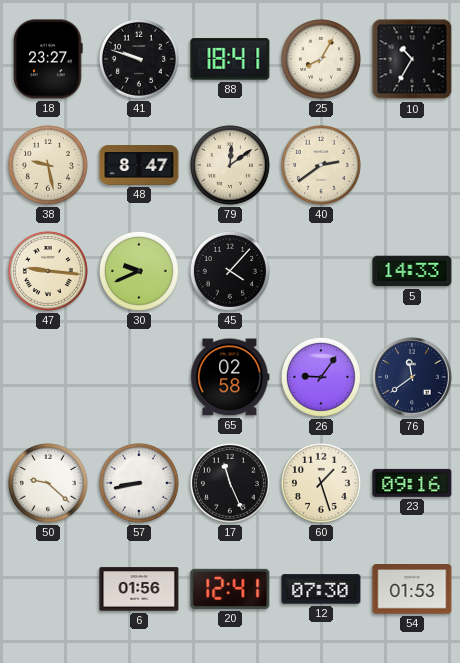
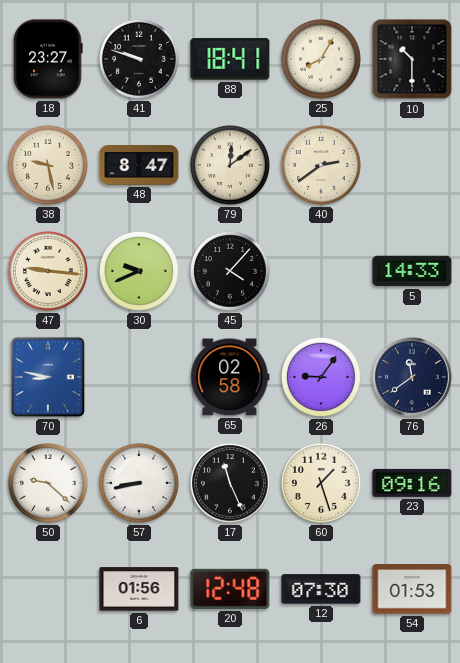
10: 10:35 -> 10:30 (412, 59)
70: none -> 8:47 (48, 377)
20: 12:41 -> 12:48 (230, 589)
